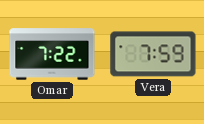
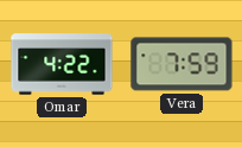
Omar: 7:22 -> 4:22 (62, 64)
